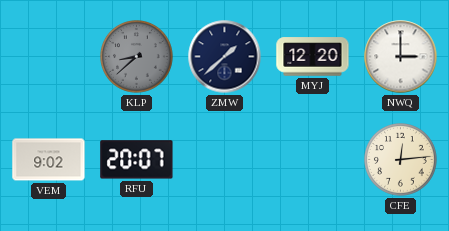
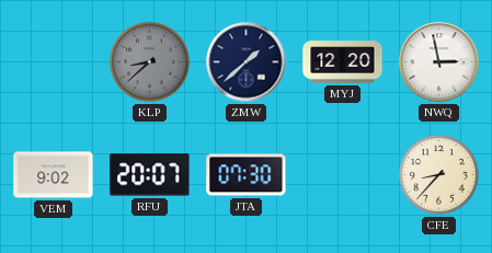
NWQ: 3:00 -> 2:58 (439, 62)
JTA: none -> 07:30 (247, 175)
CFE: 12:14 -> 8:37 (439, 175)
